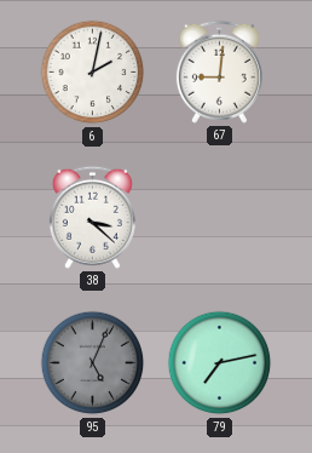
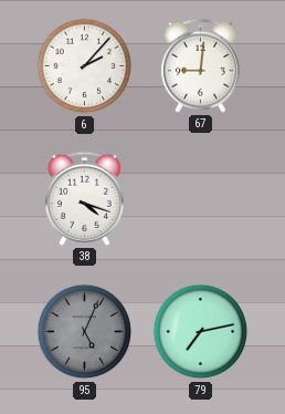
6: 2:02 -> 2:07 (85, 66)
38: 3:22 -> 4:18 (84, 198)
